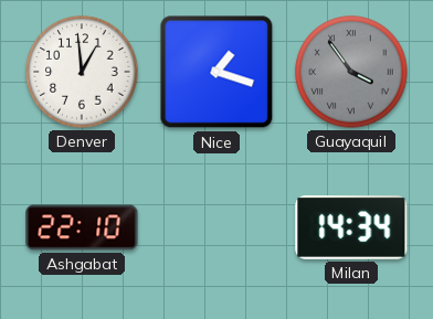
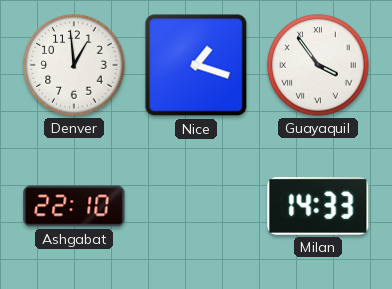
Guayaquil dial: grey -> white (318, 65)
Milan: 14:34 -> 14:33 (318, 207)
